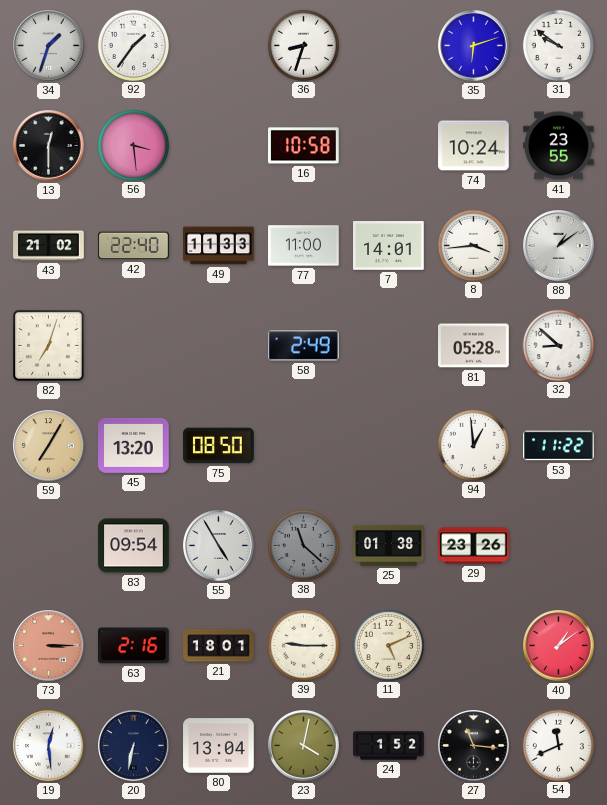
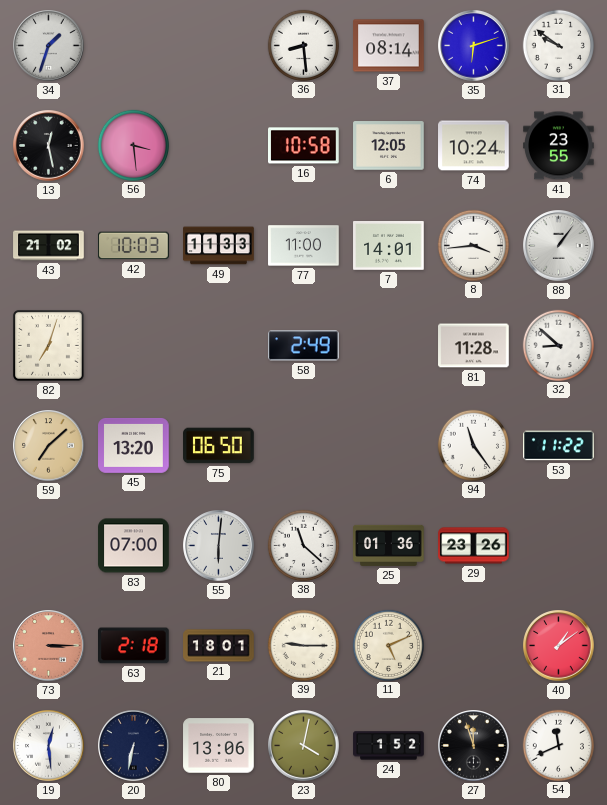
92: 1:36 -> none (133, 45)
36: 8:33 -> 8:29 (303, 45)
37: none -> 08:14 (389, 46)
13: 12:30 -> 12:28 (49, 146)
6: none -> 12:05 (389, 146)
42: 22:40 -> 10:03 (134, 246)
88: 1:09 -> 1:06 (559, 246)
81: 05:28 -> 11:28 (474, 346)
59: 7:05 -> 7:08 (49, 446)
75: 08:50 -> 06:50 (219, 446)
94: 12:59 -> 11:24 (473, 445)
83: 09:54 -> 07:00 (134, 546)
55: 4:55 -> 6:01 (219, 546)
38 dial: grey -> white (303, 545)
25: 01:38 -> 01:36 (389, 545)
63: 2:16 -> 2:18 (134, 646)
80: 13:04 -> 13:06 (219, 746)
27: 11:16 -> 11:57 (474, 746)
